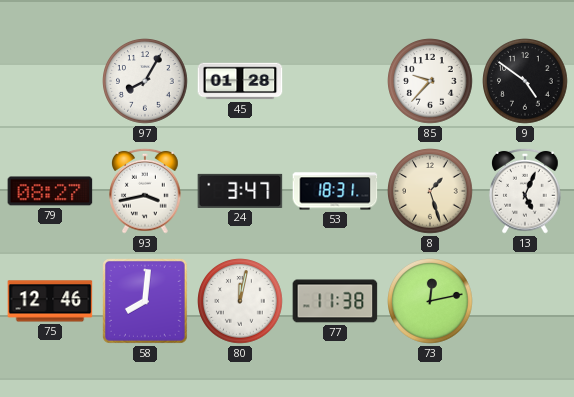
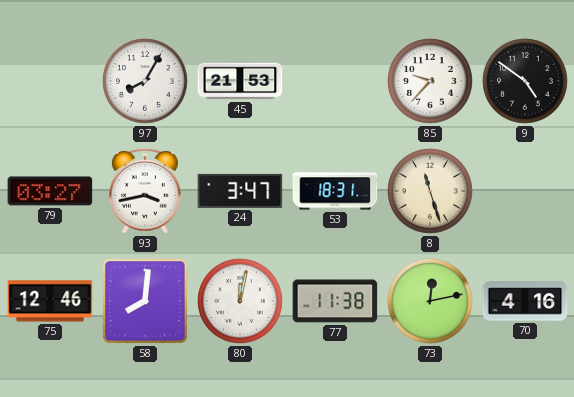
45: 01:28 -> 21:53 (240, 81)
79: 08:27 -> 03:27 (50, 191)
8: 1:27 -> 11:27 (430, 191)
13: 5:04 -> none (525, 191)
70: none -> 4:16 (525, 301)
